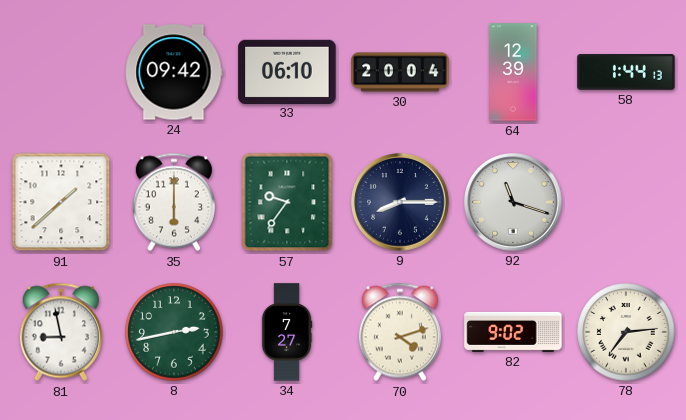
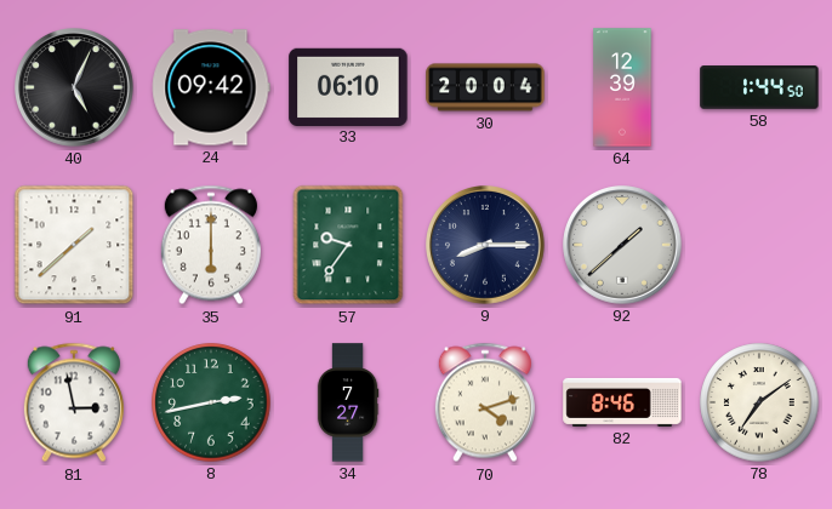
40: none -> 5:04 (75, 88)
58: 1:44:13 -> 1:44:50 (759, 87)
92: 11:18 -> 1:38 (623, 246)
81: 8:58 -> 2:58 (74, 402)
82: 9:02 -> 8:46 (622, 402)
78: 7:14 -> 7:09 (759, 402)
